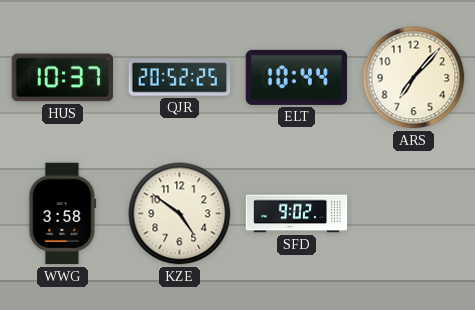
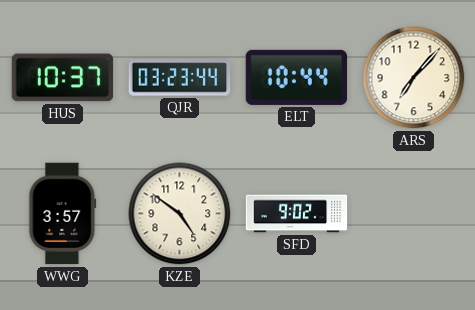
QJR: 20:52 -> 03:23 (180, 78)
WWG: 3:58 -> 3:57 (63, 214)
